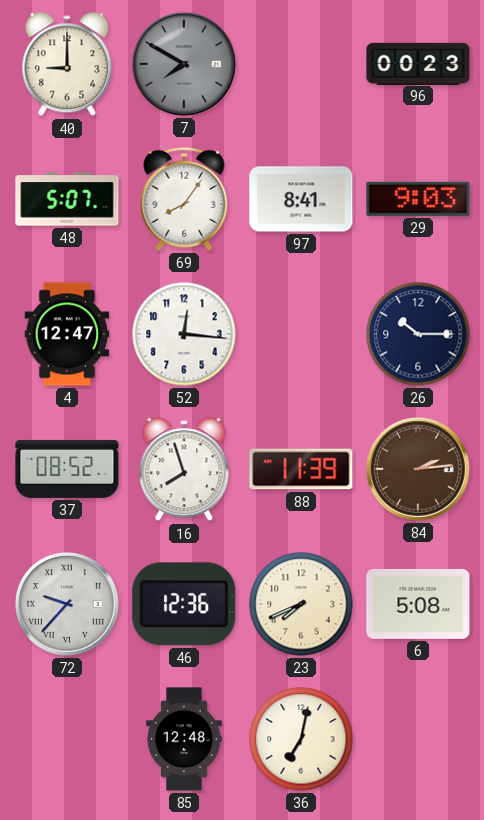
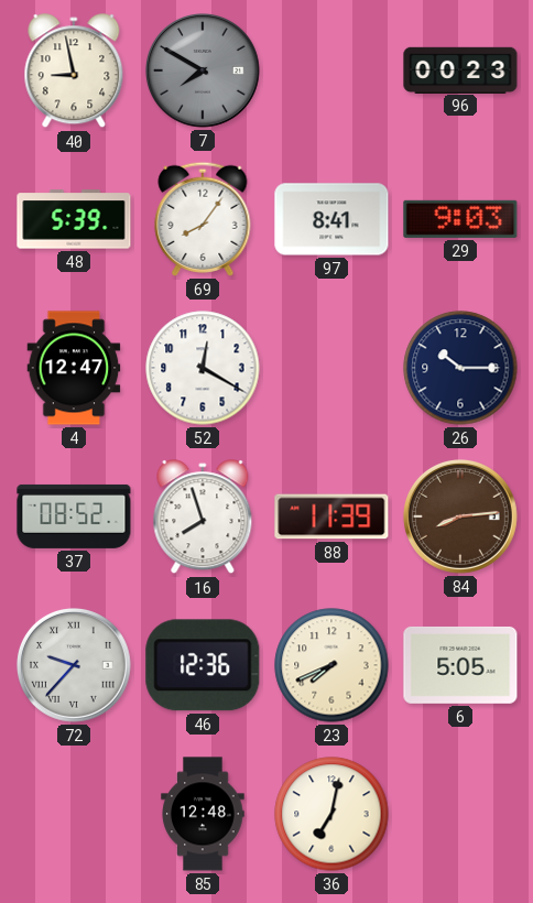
40: 9:00 -> 8:58 (74, 72)
48: 5:07 -> 5:39 (74, 219)
52: 12:16 -> 12:20 (203, 368)
84: 2:14 -> 8:14 (460, 516)
6: 5:08 -> 5:05 (460, 665)
